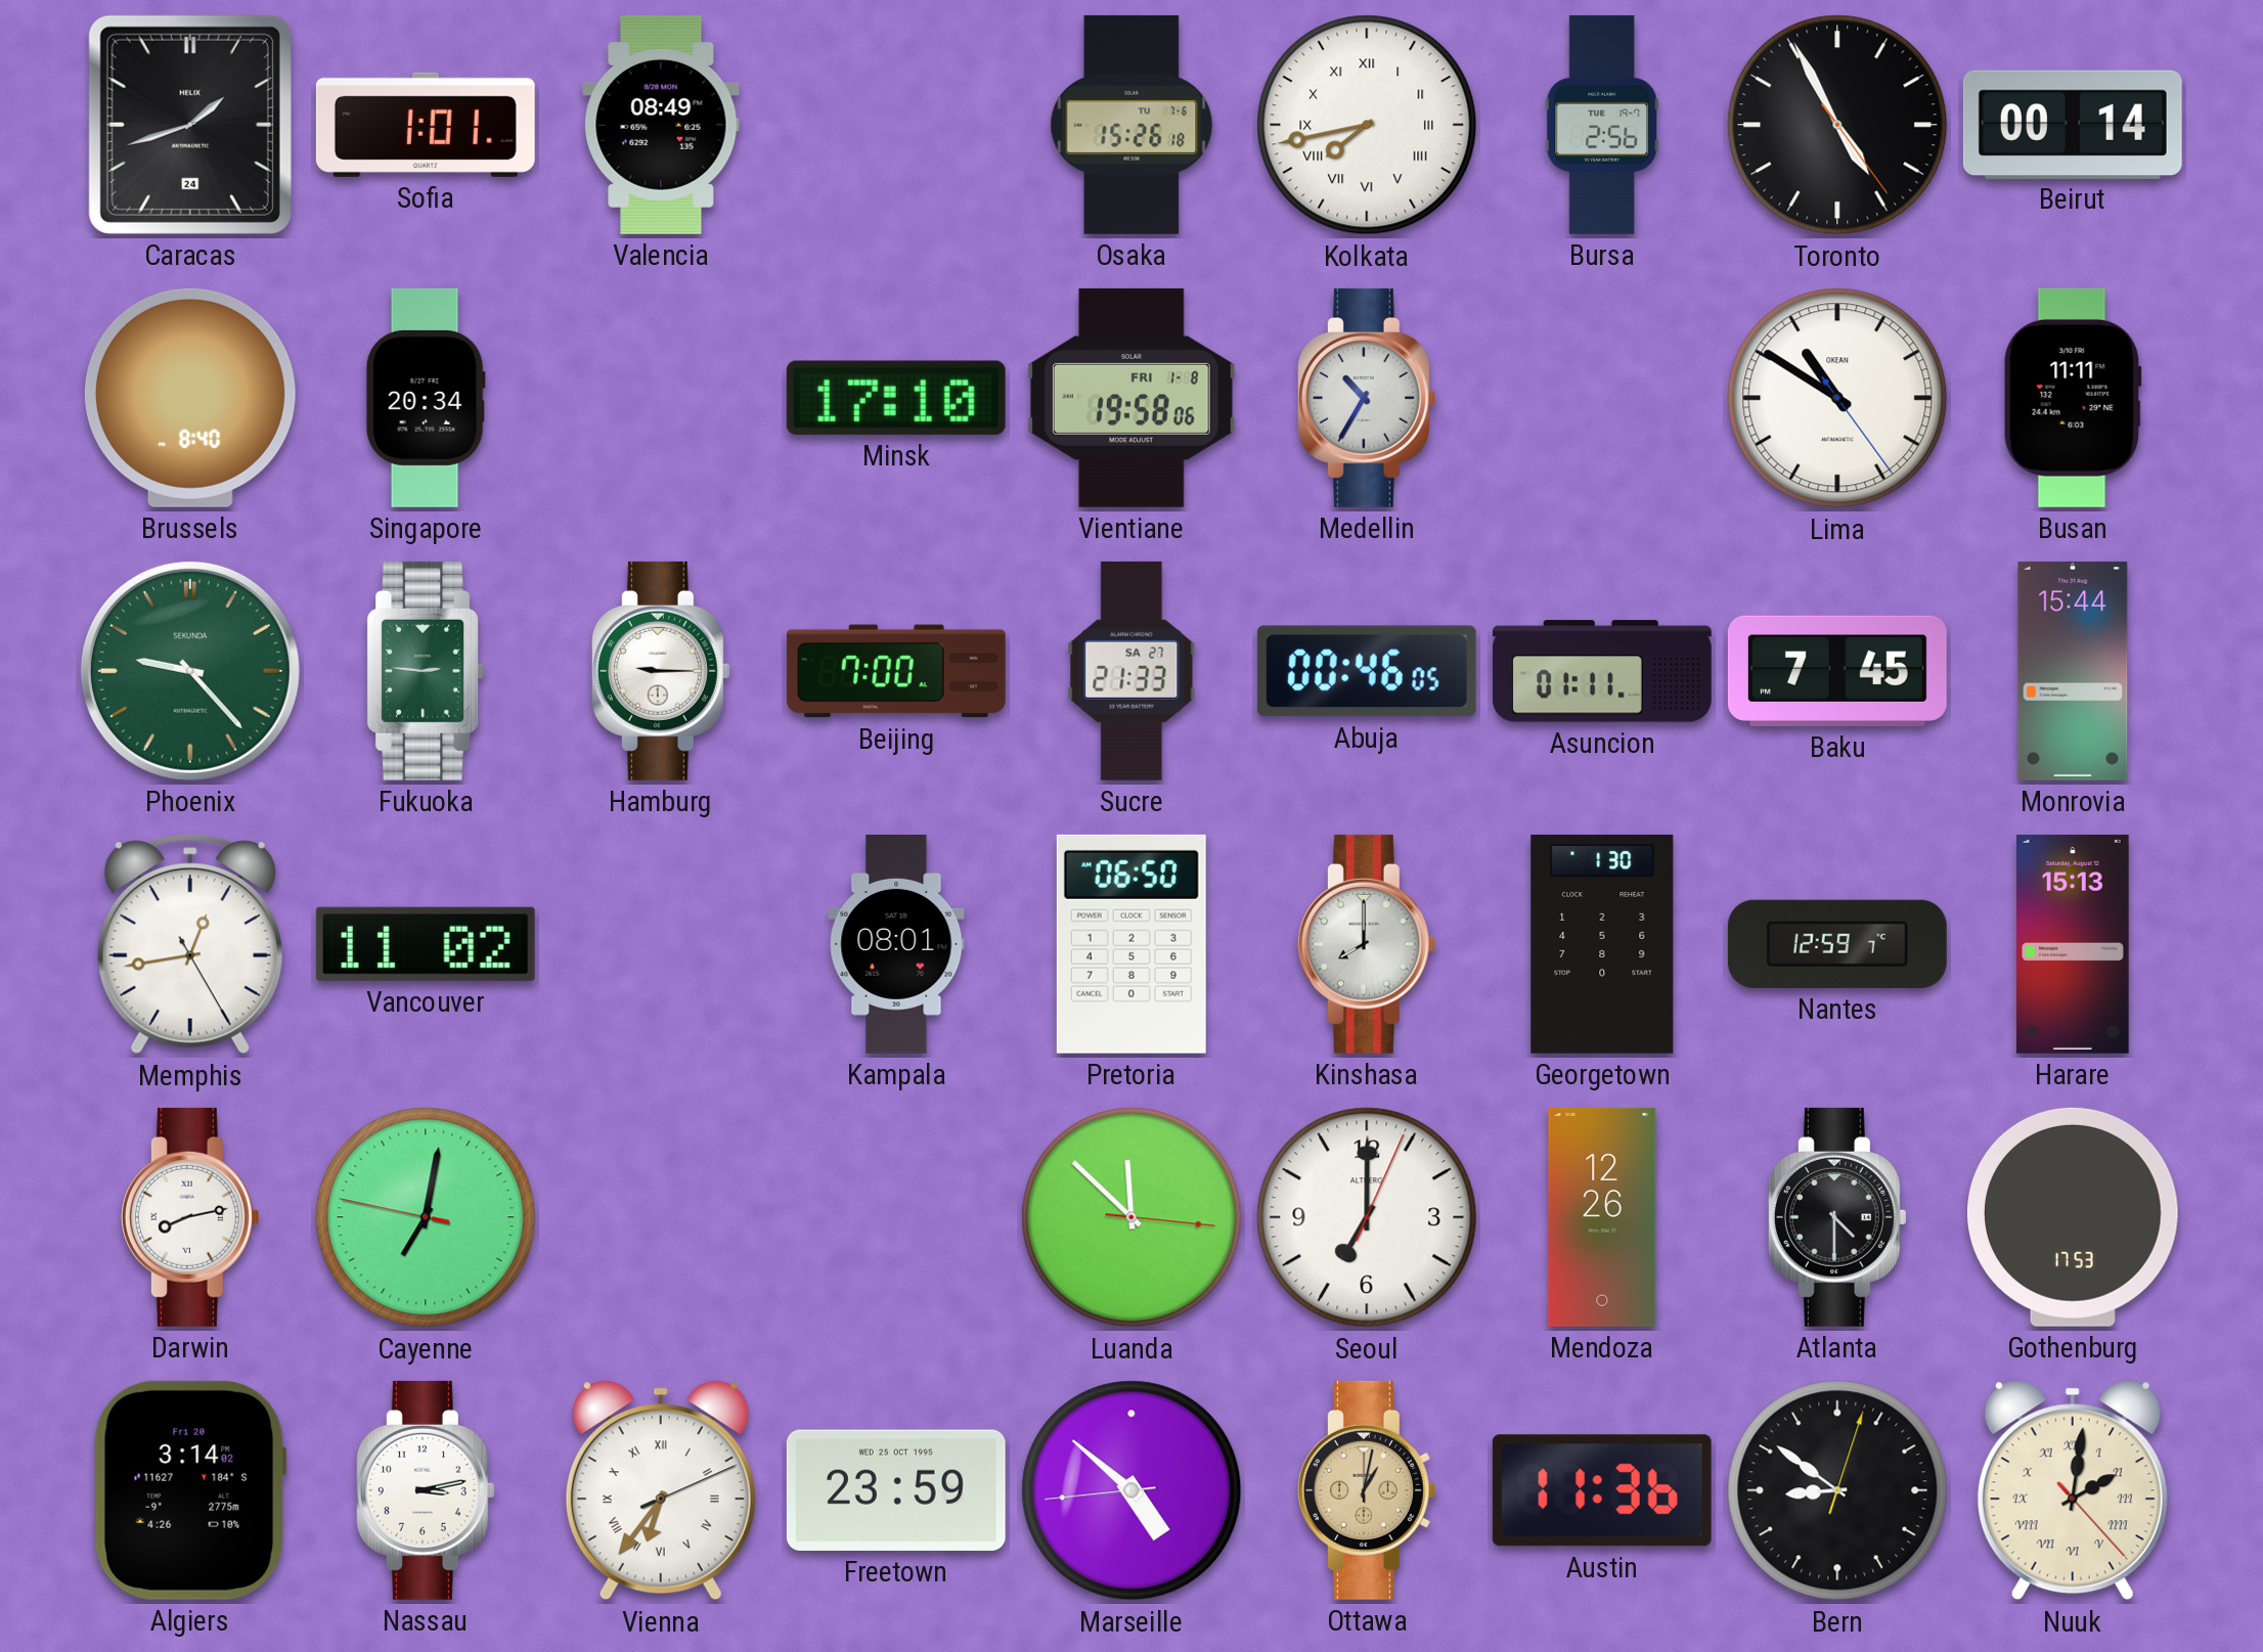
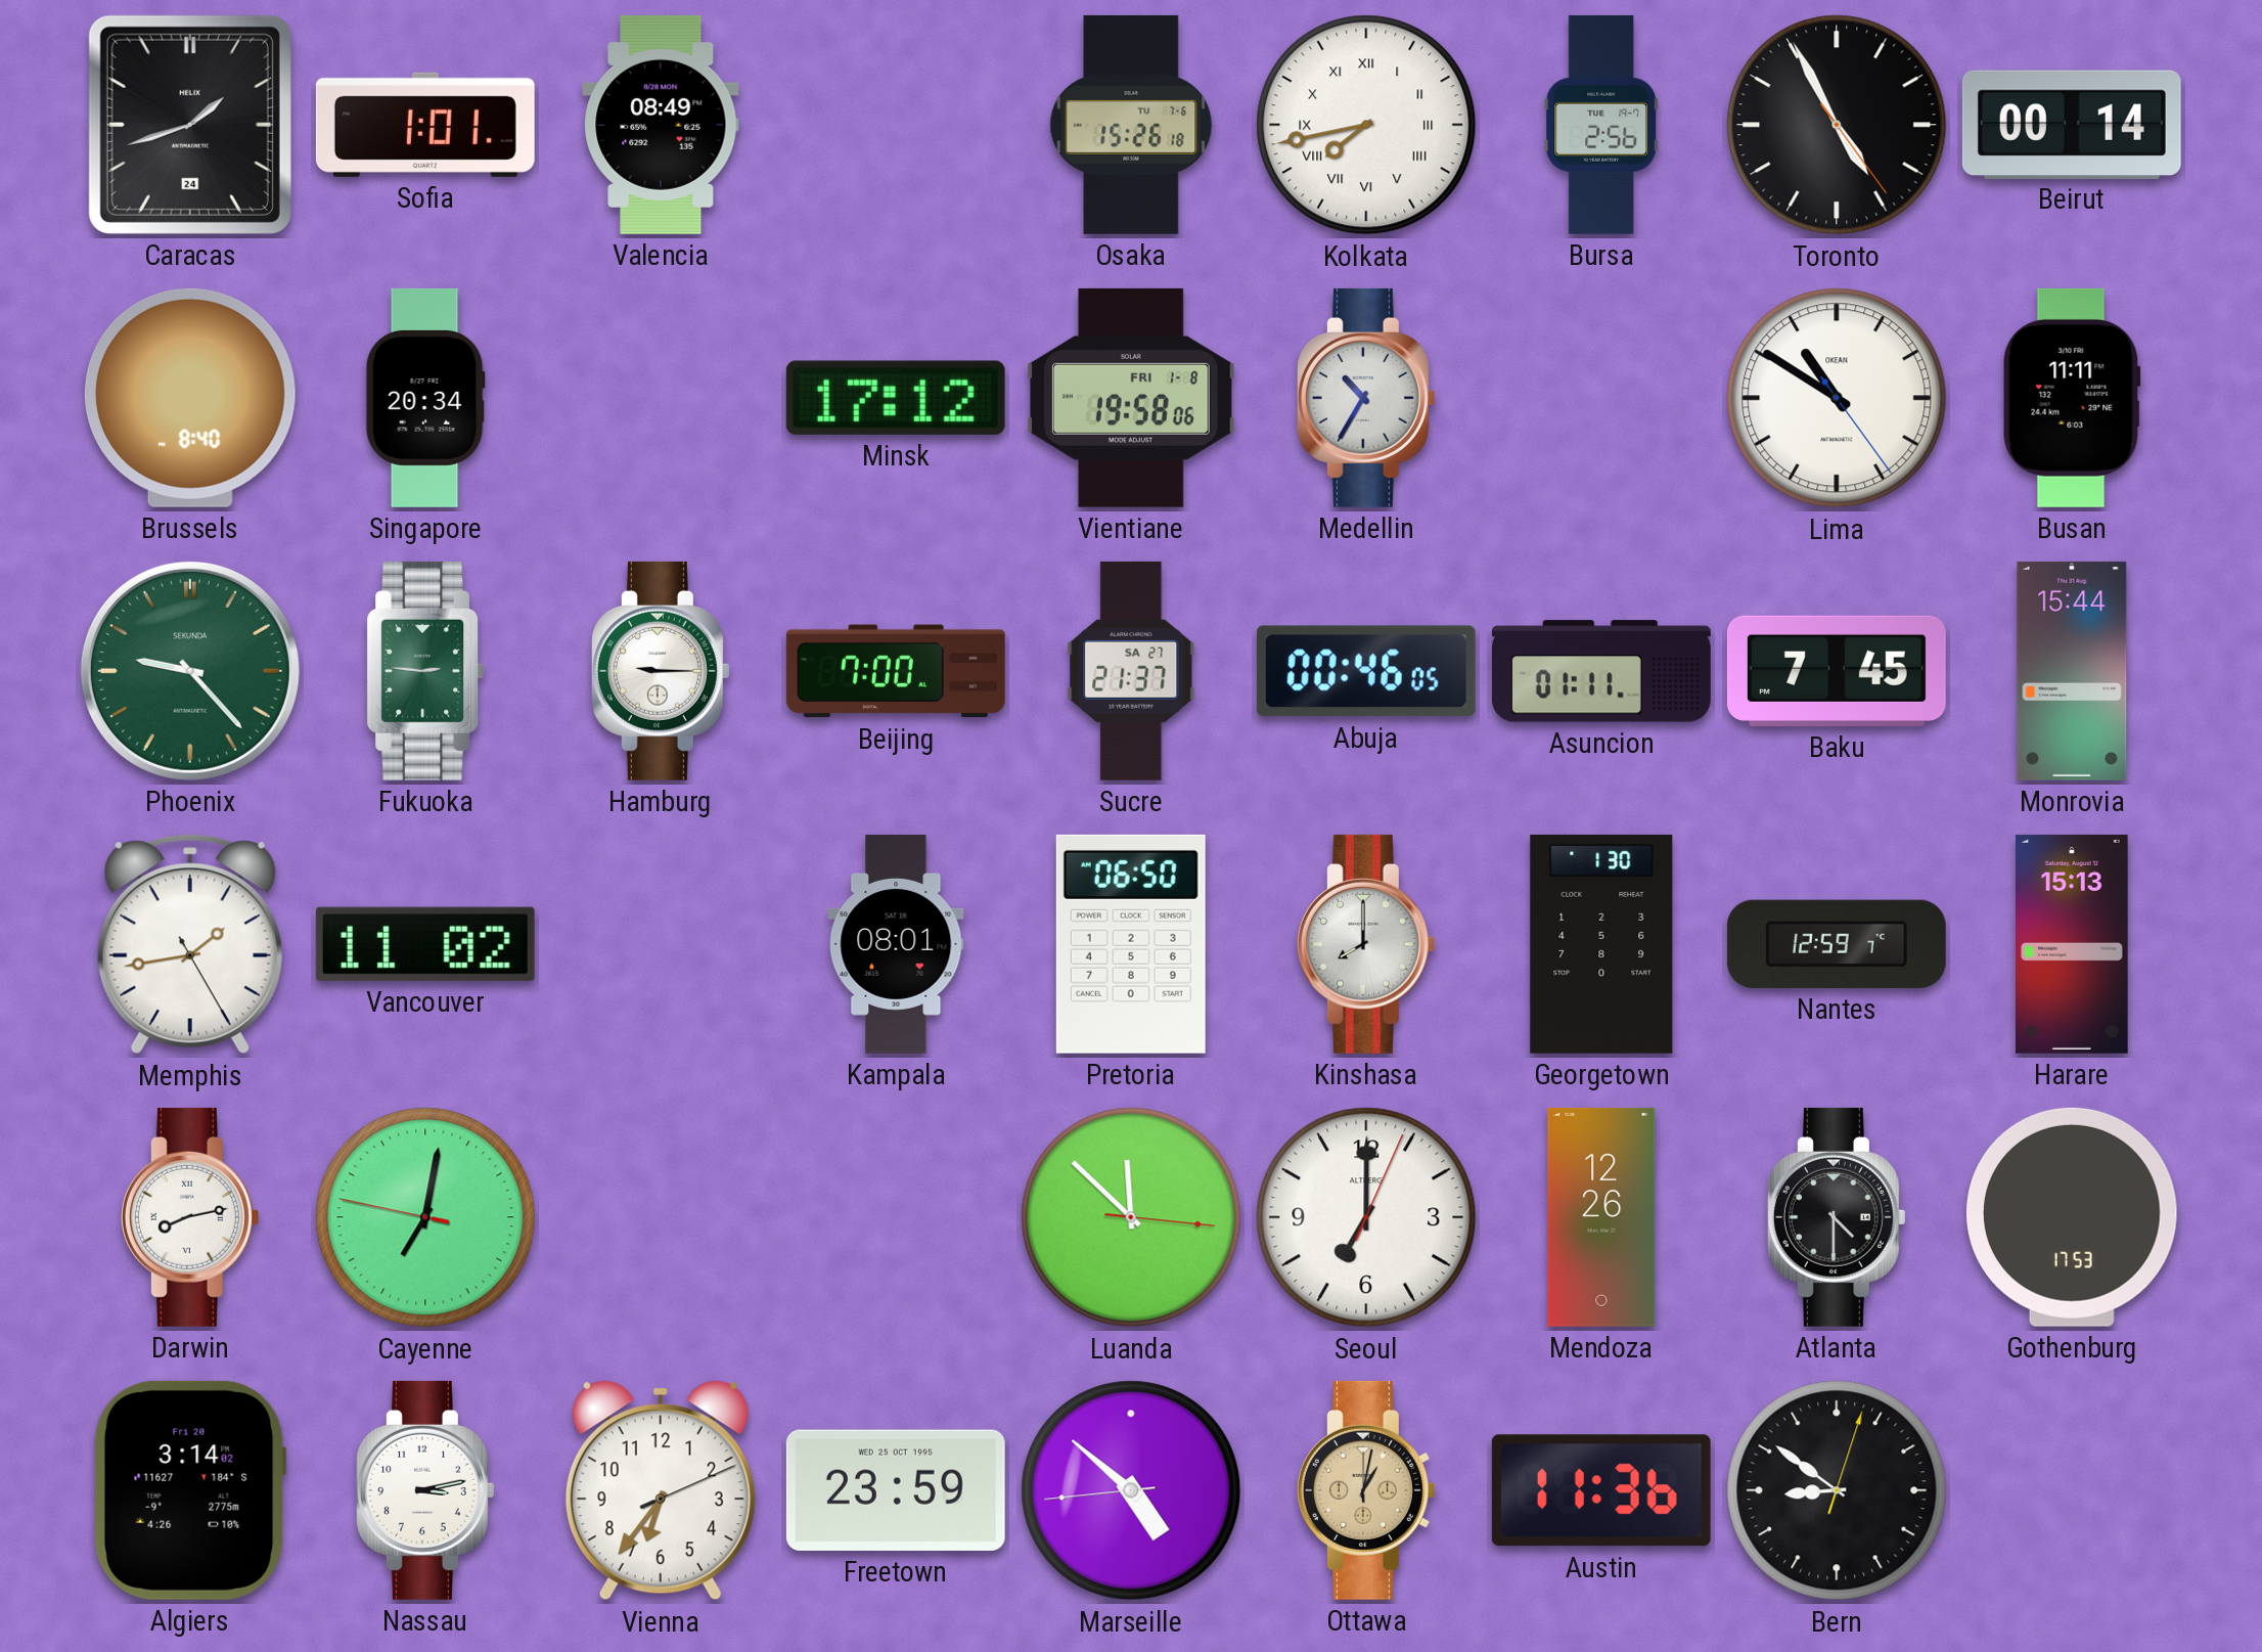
Minsk: 17:10 -> 17:12 (896, 398)
Sucre: 21:33 -> 21:37 (1131, 671)
Memphis: 12:43 -> 1:43 (190, 944)
Vienna numerals: Roman -> Arabic (661, 1490)
Nuuk: 2:01 -> none (2073, 1490)
